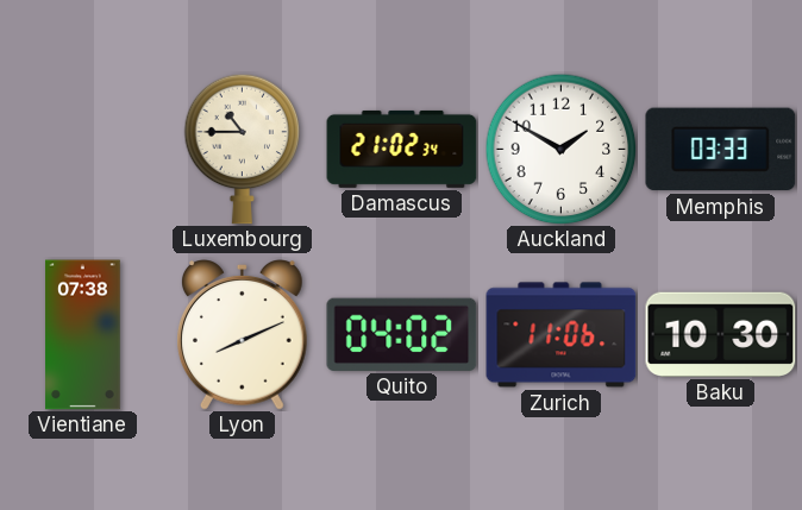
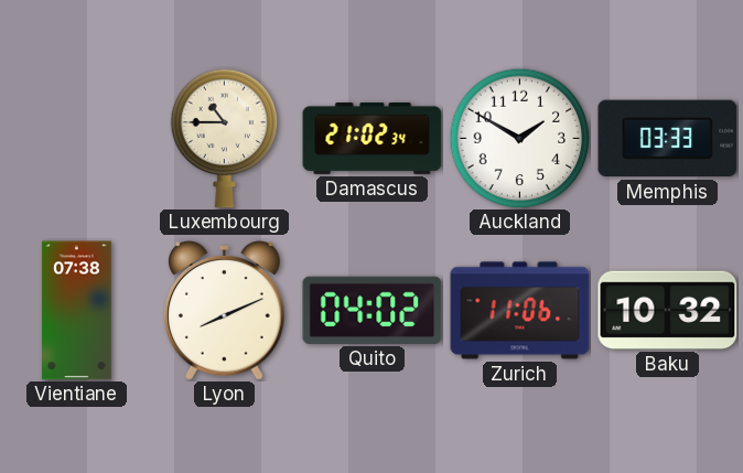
Baku: 10:30 -> 10:32 (668, 310)
